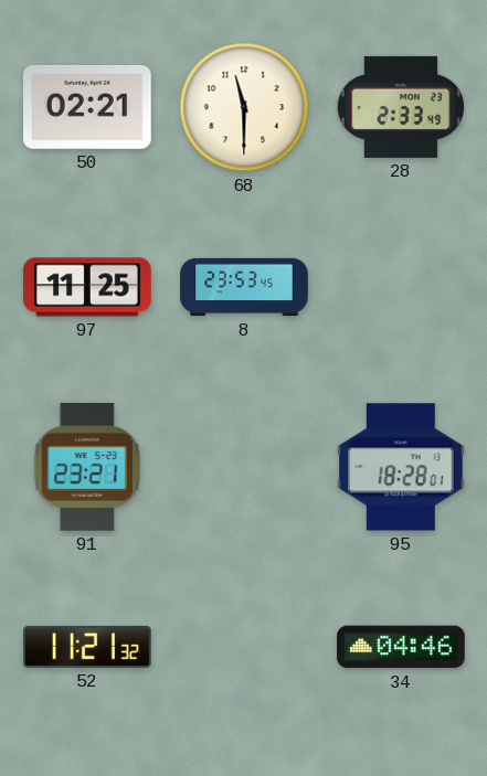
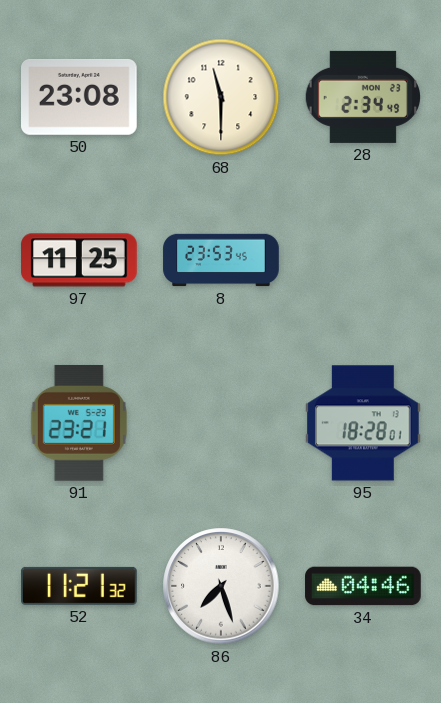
50: 02:21 -> 23:08 (80, 97)
28: 2:33 -> 2:34 (362, 97)
86: none -> 7:27 (221, 586)
